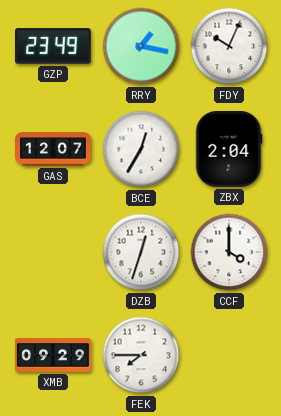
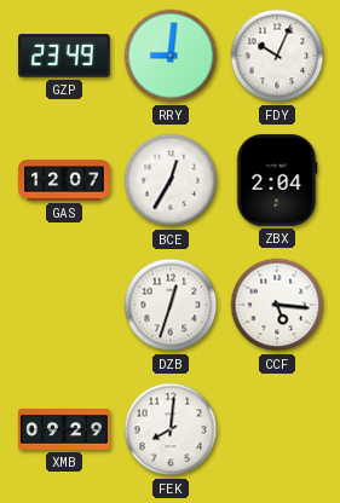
RRY: 1:17 -> 9:01 (171, 56)
CCF: 4:00 -> 5:16 (277, 305)
FEK: 7:45 -> 8:01 (171, 429)
